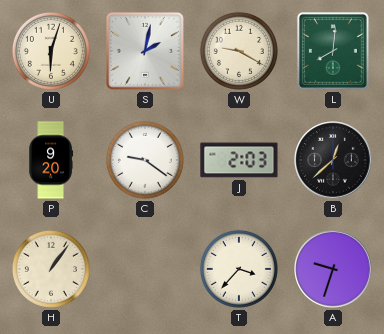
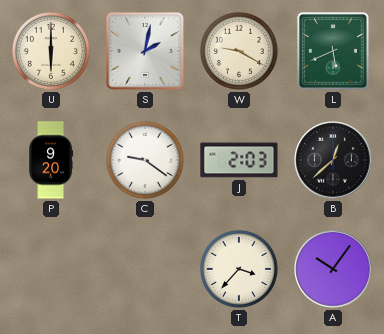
U: 6:03 -> 6:00 (51, 51)
L: 8:01 -> 5:41 (333, 51)
H: 1:06 -> none (51, 269)
A: 9:33 -> 10:06 (333, 269)
